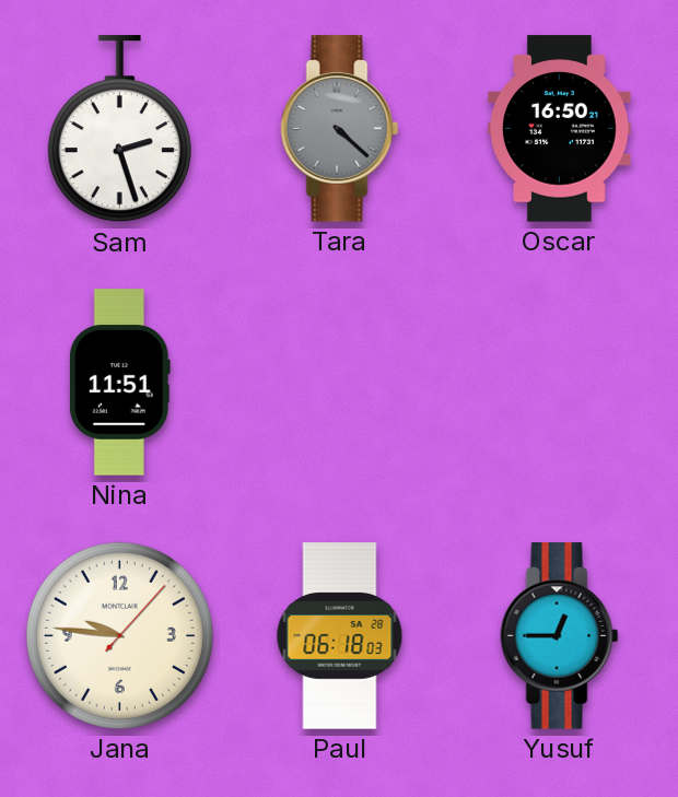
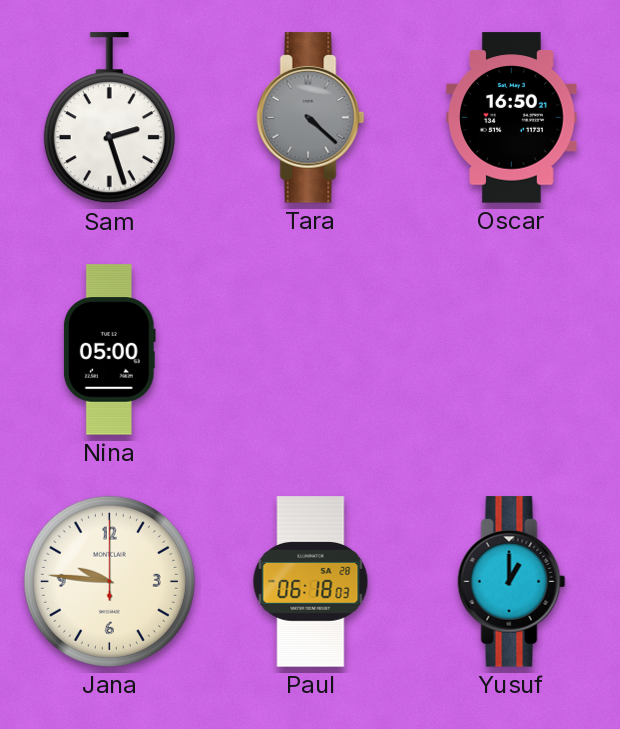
Nina: 11:51 -> 05:00 (109, 350)
Jana: 9:46:07 -> 9:46:00 (109, 581)
Yusuf: 12:45 -> 1:00 (512, 582)
